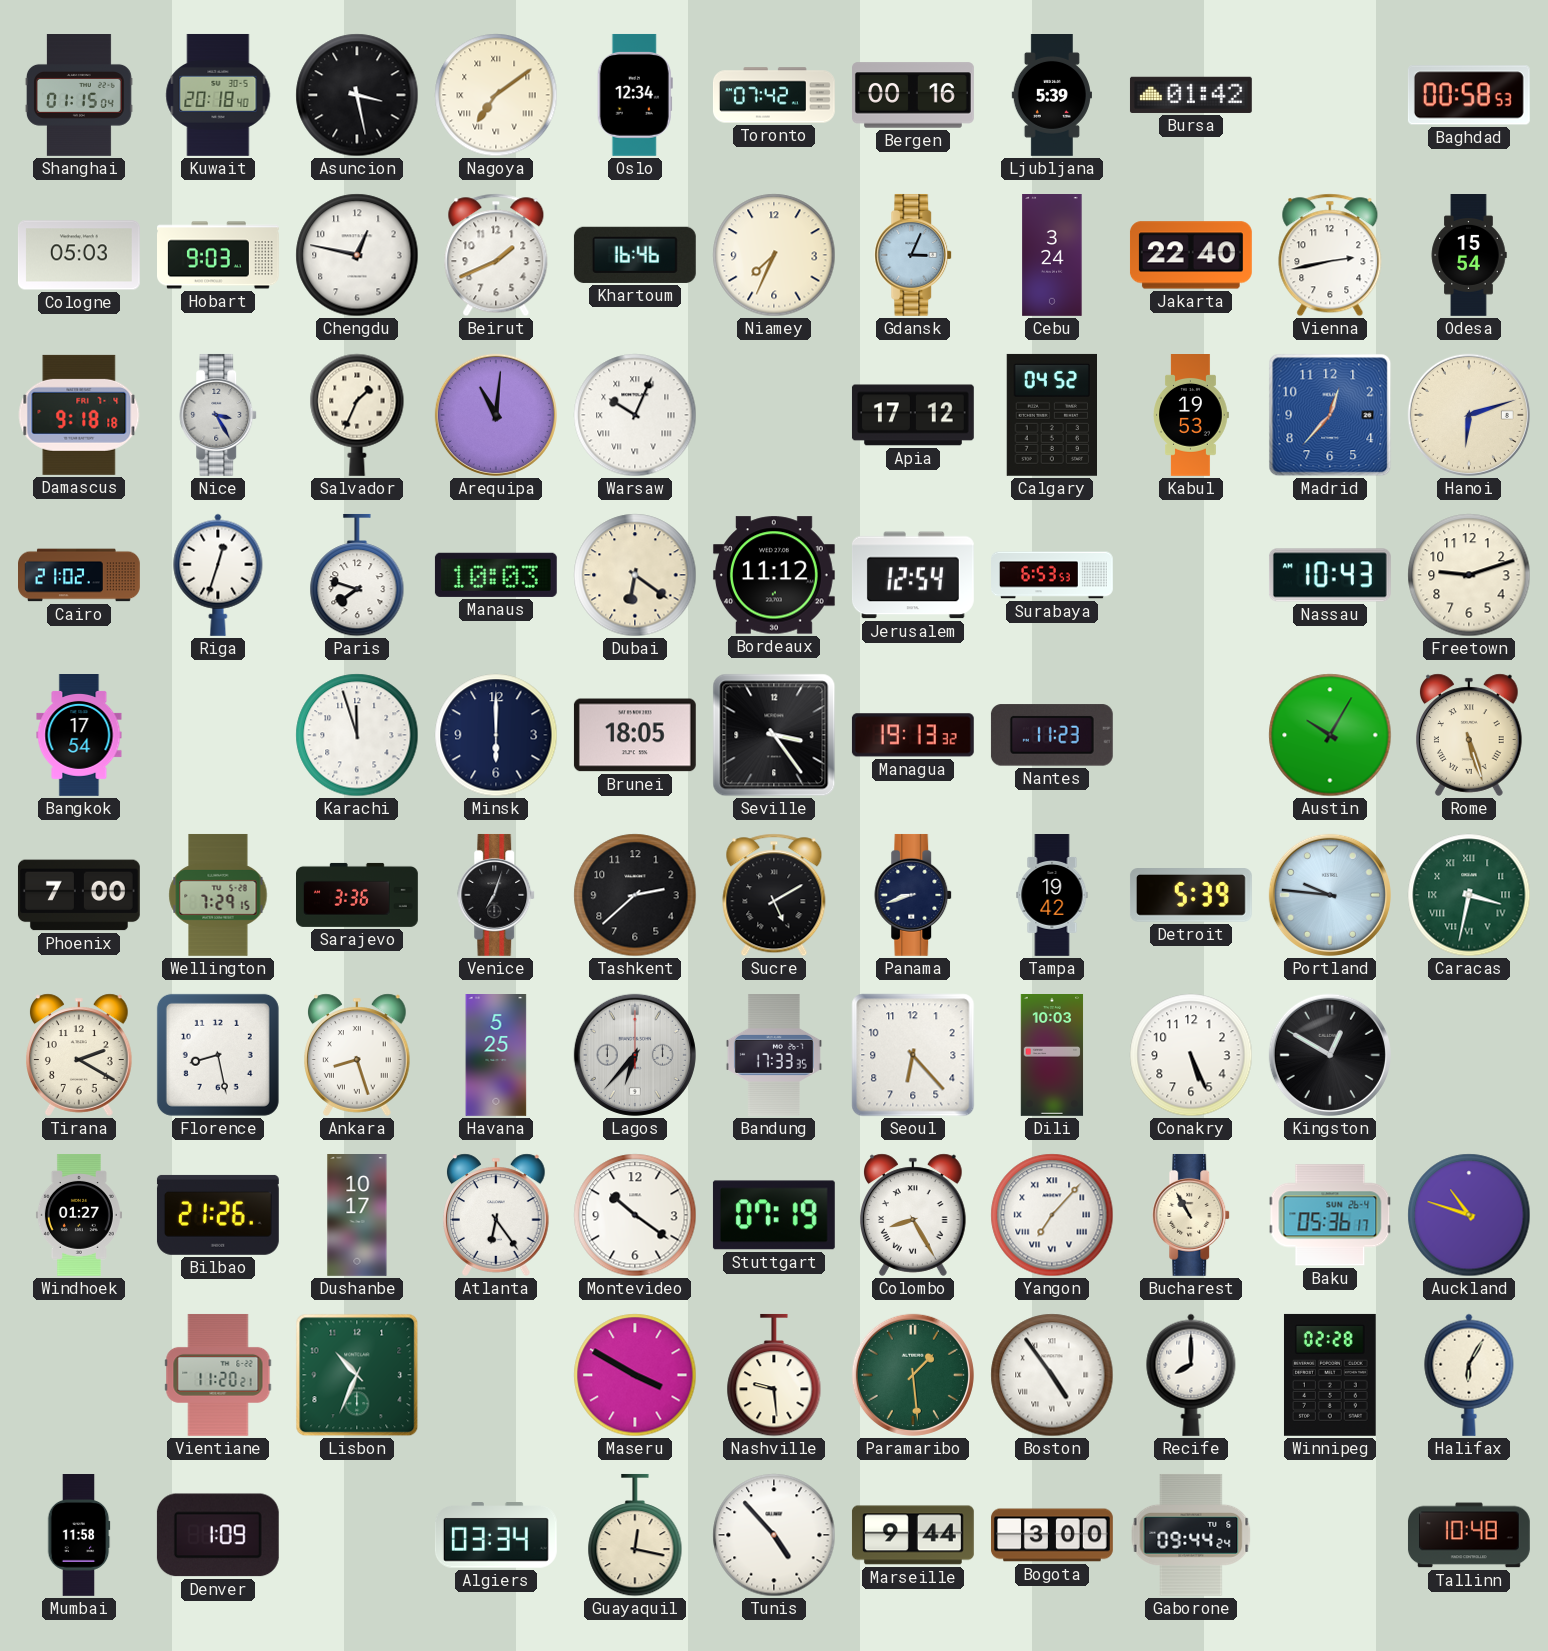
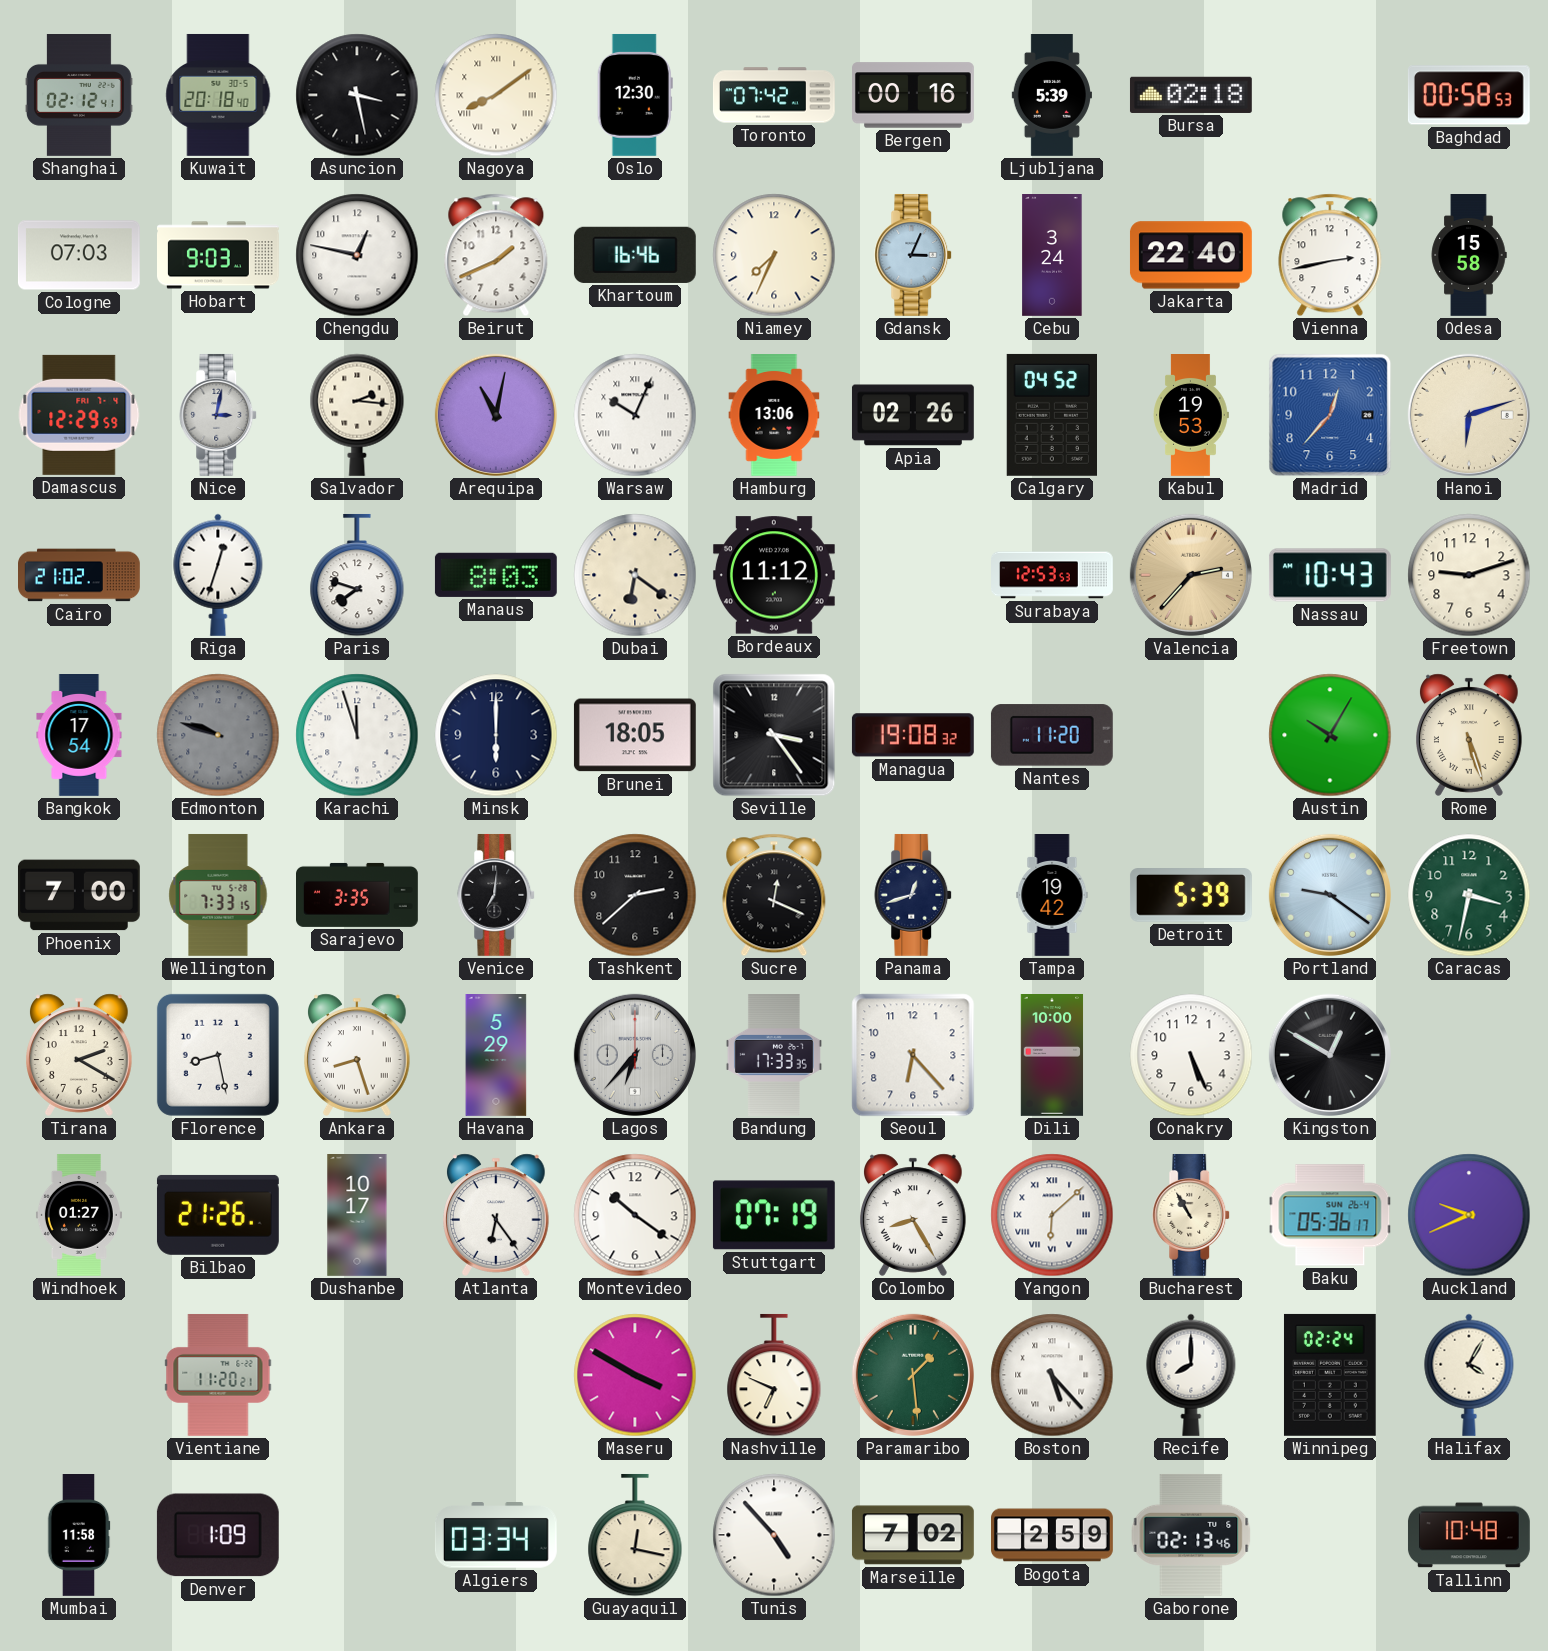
Shanghai: 01:15 -> 02:12 (79, 96)
Nagoya: 7:09 -> 8:09 (496, 95)
Oslo: 12:34 -> 12:30 (635, 95)
Bursa: 01:42 -> 02:18 (1191, 95)
Cologne: 05:03 -> 07:03 (79, 255)
Odesa: 15:54 -> 15:58 (1469, 256)
Damascus: 9:18 -> 12:29 (79, 415)
Nice: 3:25 -> 3:02 (219, 415)
Salvador: 1:34 -> 2:16 (357, 415)
Arequipa: 11:01 -> 11:02 (496, 415)
Hamburg: none -> 13:06 (774, 416)
Apia: 17:12 -> 02:26 (913, 415)
Manaus: 10:03 -> 8:03 (496, 575)
Jerusalem: 12:54 -> none (913, 575)
Surabaya: 6:53 -> 12:53 (1053, 575)
Valencia: none -> 2:37 (1191, 575)
Edmonton: none -> 9:48 (218, 735)
Managua: 19:13 -> 19:08 (913, 735)
Nantes: 11:23 -> 11:20 (1052, 735)
Wellington: 7:29 -> 7:33 (218, 895)
Sarajevo: 3:36 -> 3:35 (358, 895)
Venice: 7:03 -> 7:01 (497, 895)
Sucre: 5:10 -> 12:19 (774, 895)
Panama: 8:42 -> 12:42 (914, 895)
Portland: 9:46 -> 9:21 (1330, 895)
Caracas numerals: Roman -> Arabic (1469, 895)
Havana: 5:25 -> 5:29 (496, 1056)
Dili: 10:03 -> 10:00 (1052, 1056)
Yangon: 7:07 -> 6:08 (1052, 1215)
Auckland: 10:48 -> 9:41 (1469, 1215)
Lisbon: 10:34 -> none (357, 1375)
Nashville: 9:29 -> 6:49 (774, 1375)
Boston: 4:54 -> 5:23 (1052, 1375)
Winnipeg: 02:28 -> 02:24 (1330, 1375)
Halifax: 6:05 -> 4:05 (1469, 1375)
Marseille: 9:44 -> 7:02 (913, 1535)
Bogota: 3:00 -> 2:59 (1053, 1535)
Gaborone: 09:44 -> 02:13 (1191, 1535)
